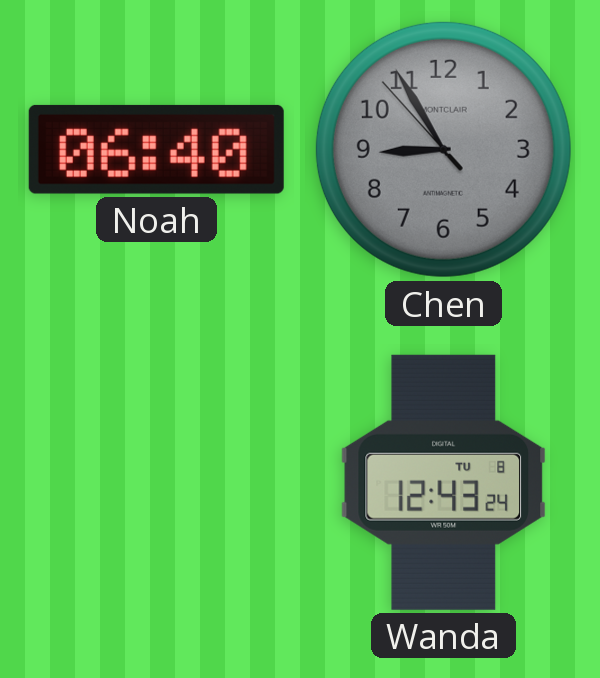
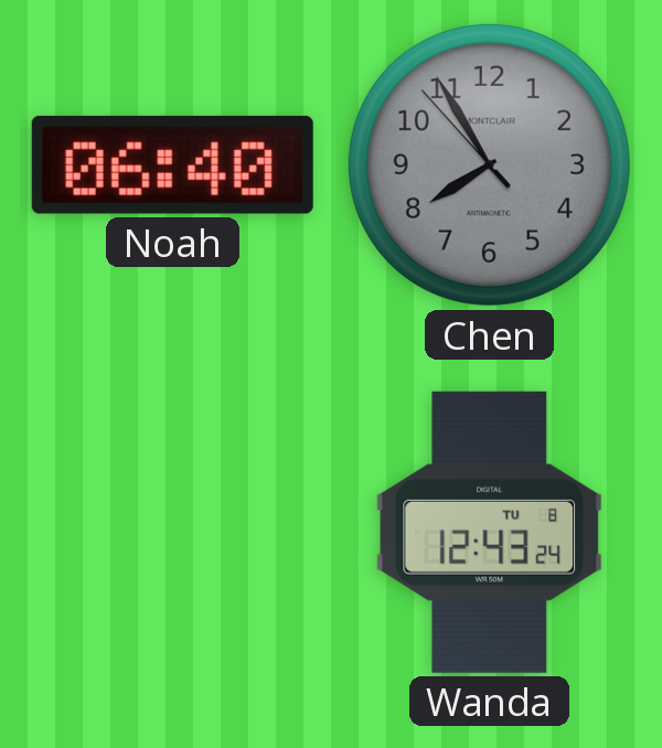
Chen: 8:54 -> 7:54 (489, 164)
